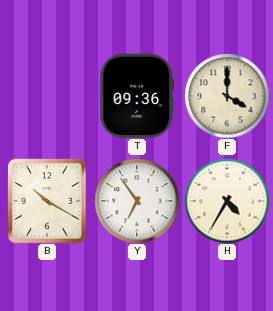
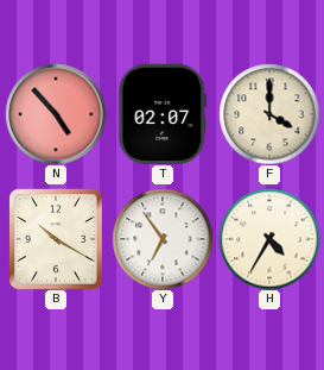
N: none -> 4:53 (56, 114)
T: 09:36 -> 02:07 (163, 113)
